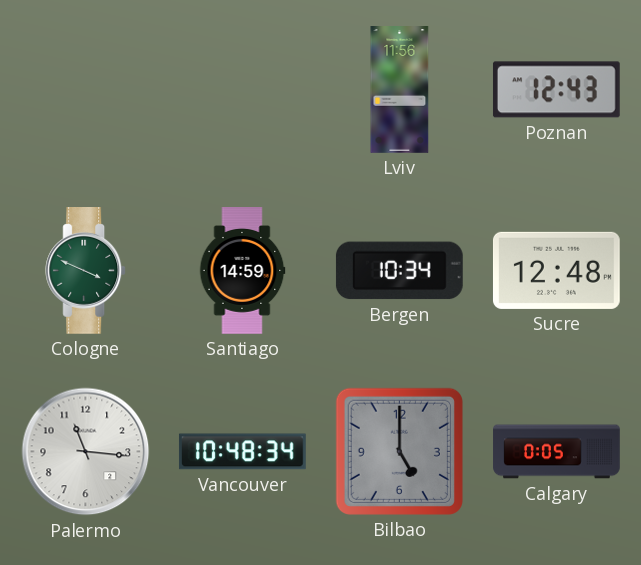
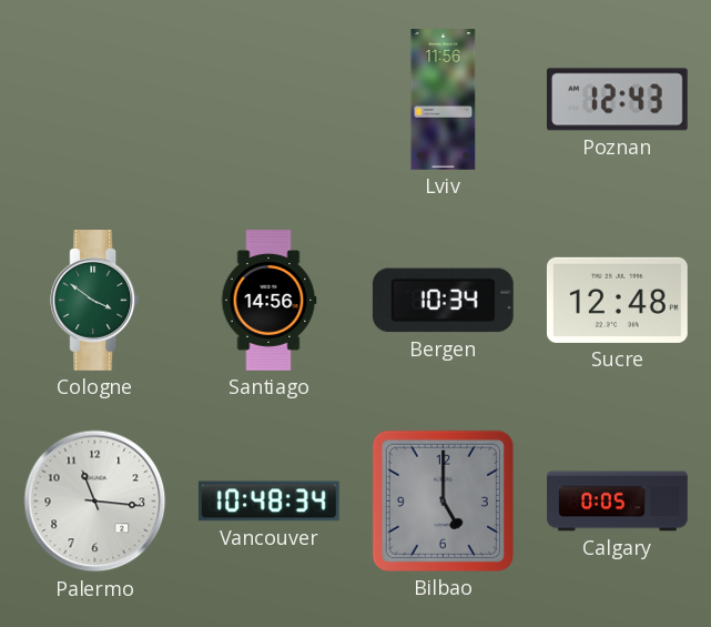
Cologne: 3:49 -> 3:51 (95, 301)
Santiago: 14:59 -> 14:56 (268, 301)
